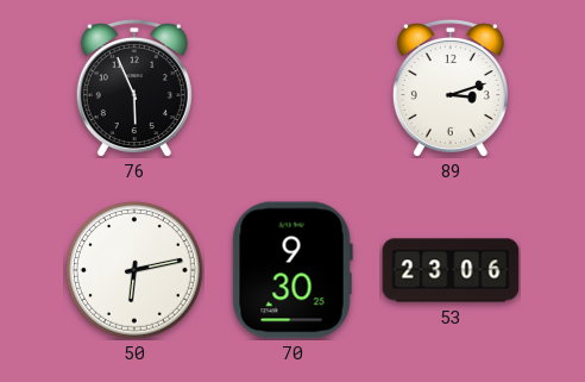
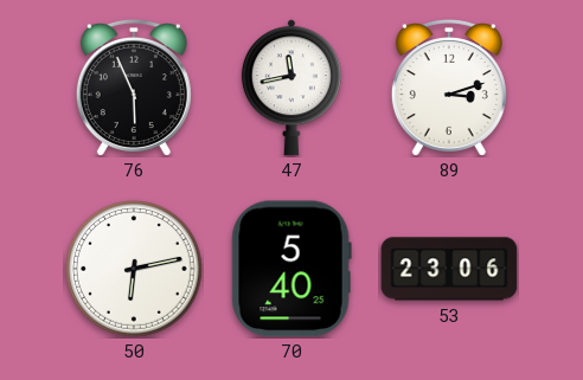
47: none -> 11:43 (291, 88)
70: 9:30 -> 5:40 (291, 269)
